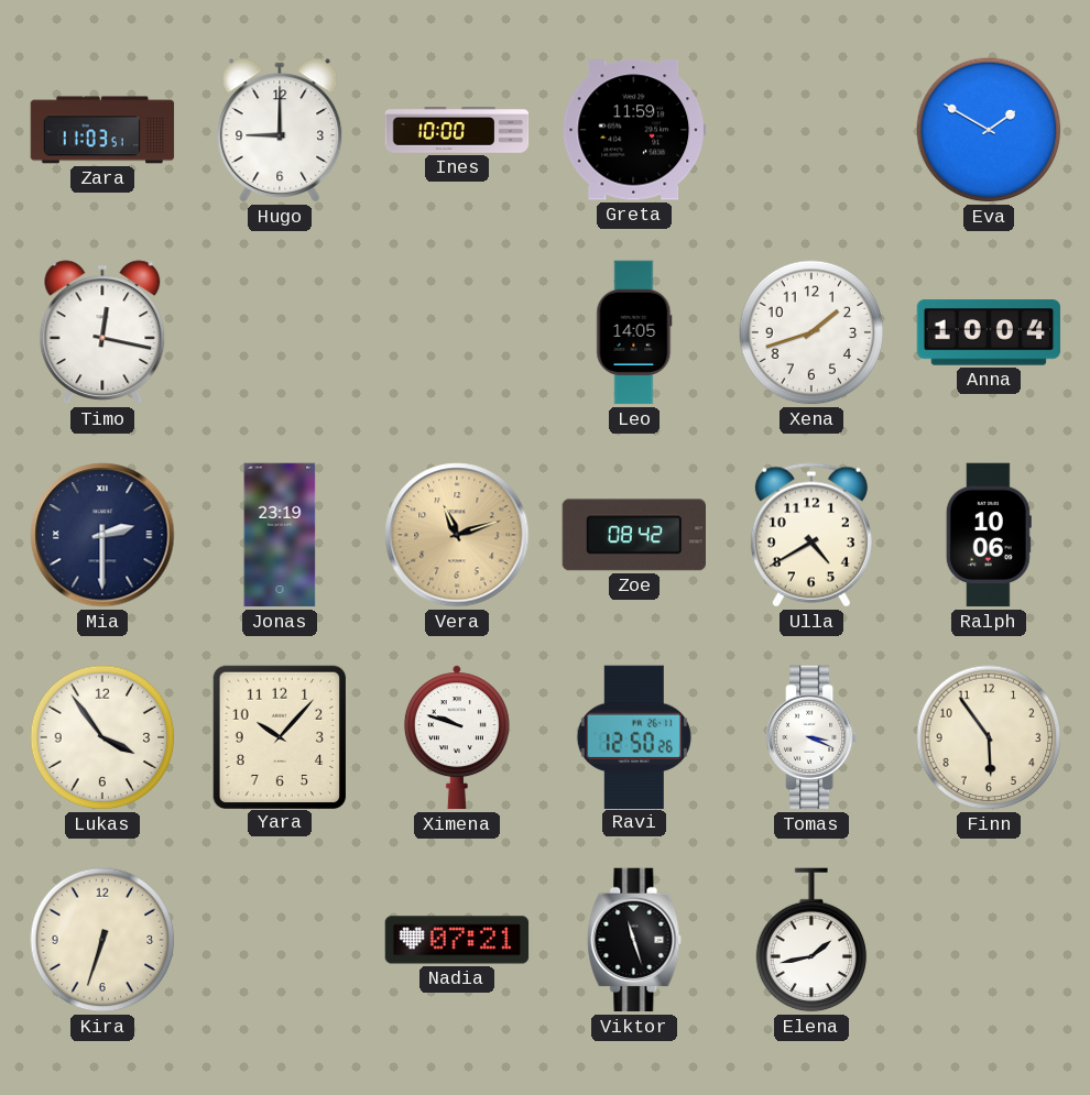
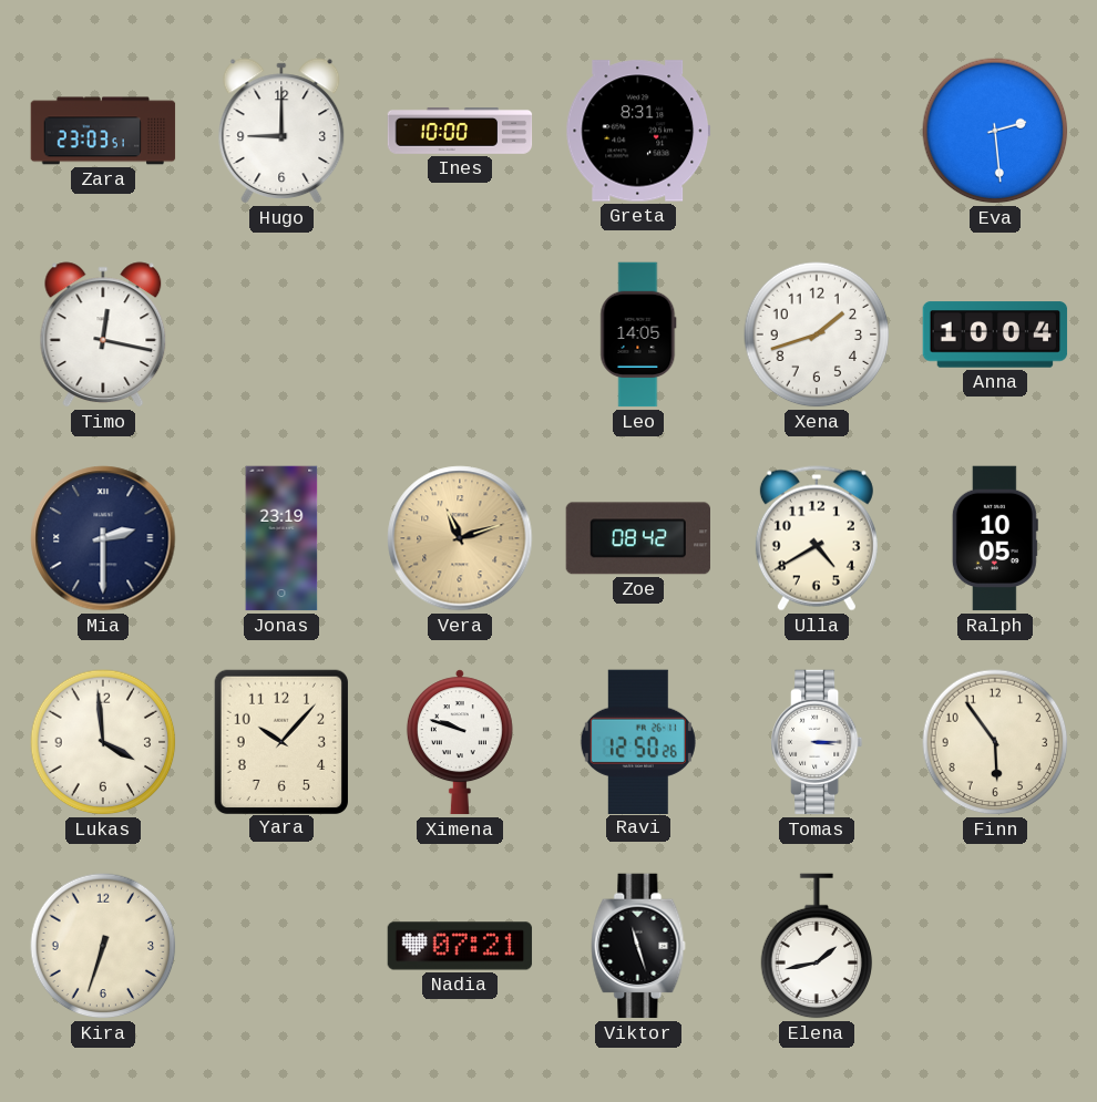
Zara: 11:03 -> 23:03 (103, 131)
Greta: 11:59 -> 8:31 (638, 131)
Eva: 1:50 -> 2:29 (995, 131)
Ralph: 10:06 -> 10:05 (995, 538)
Lukas: 3:54 -> 3:59 (103, 742)
Tomas: 3:19 -> 3:15 (818, 742)
